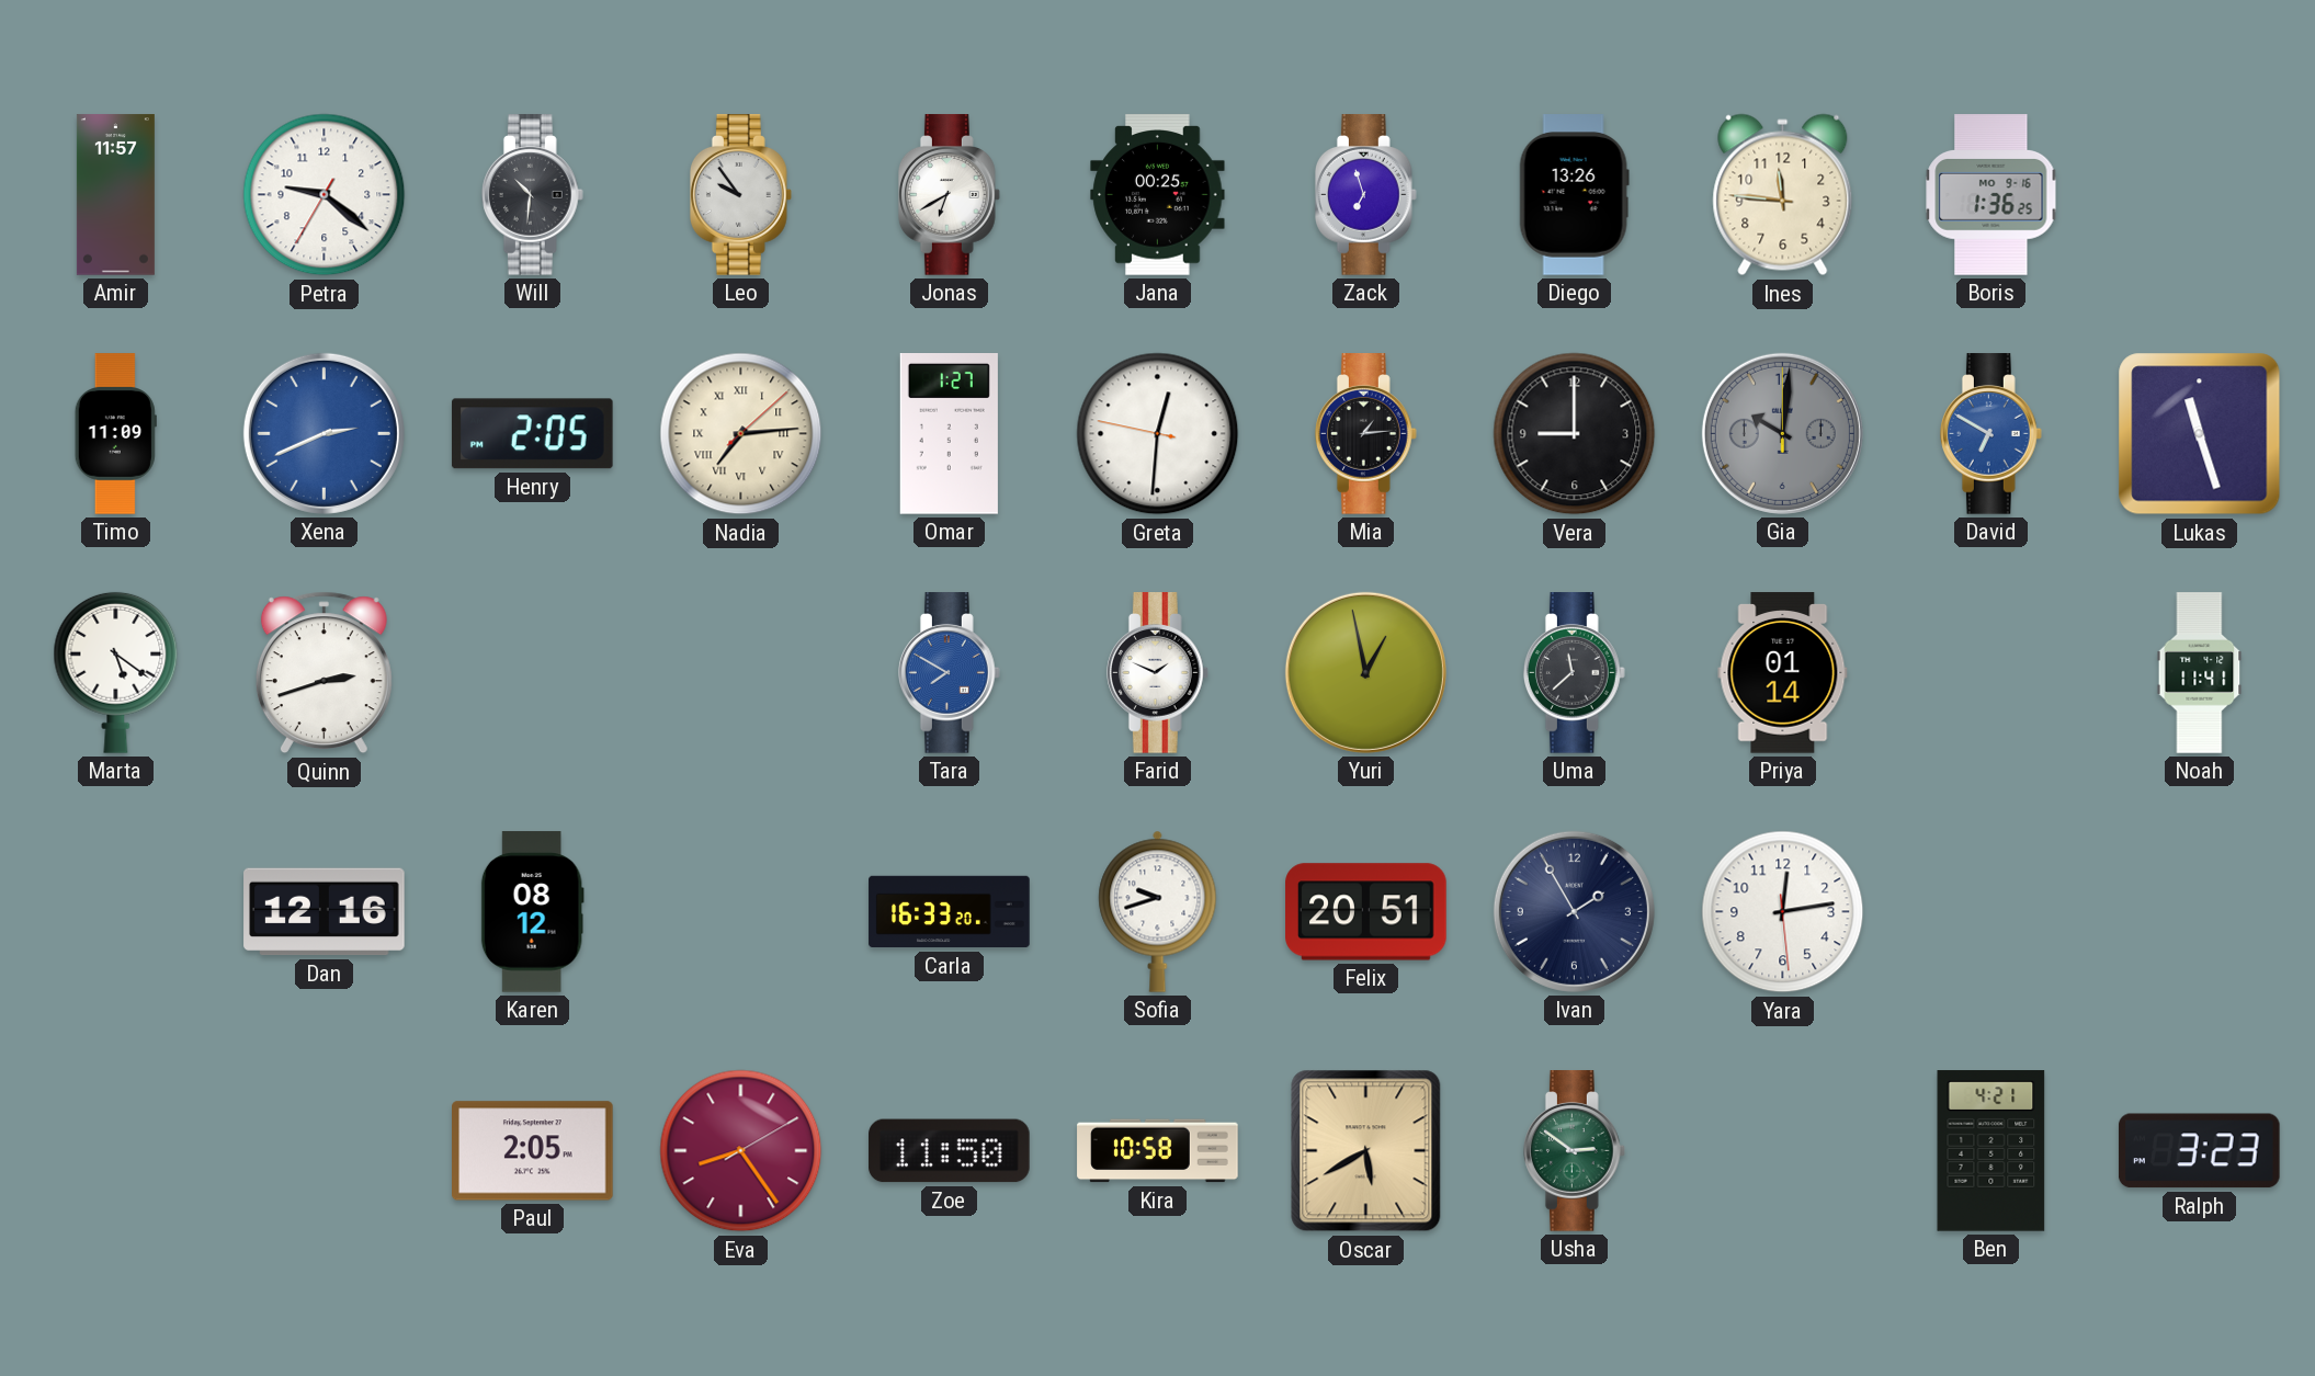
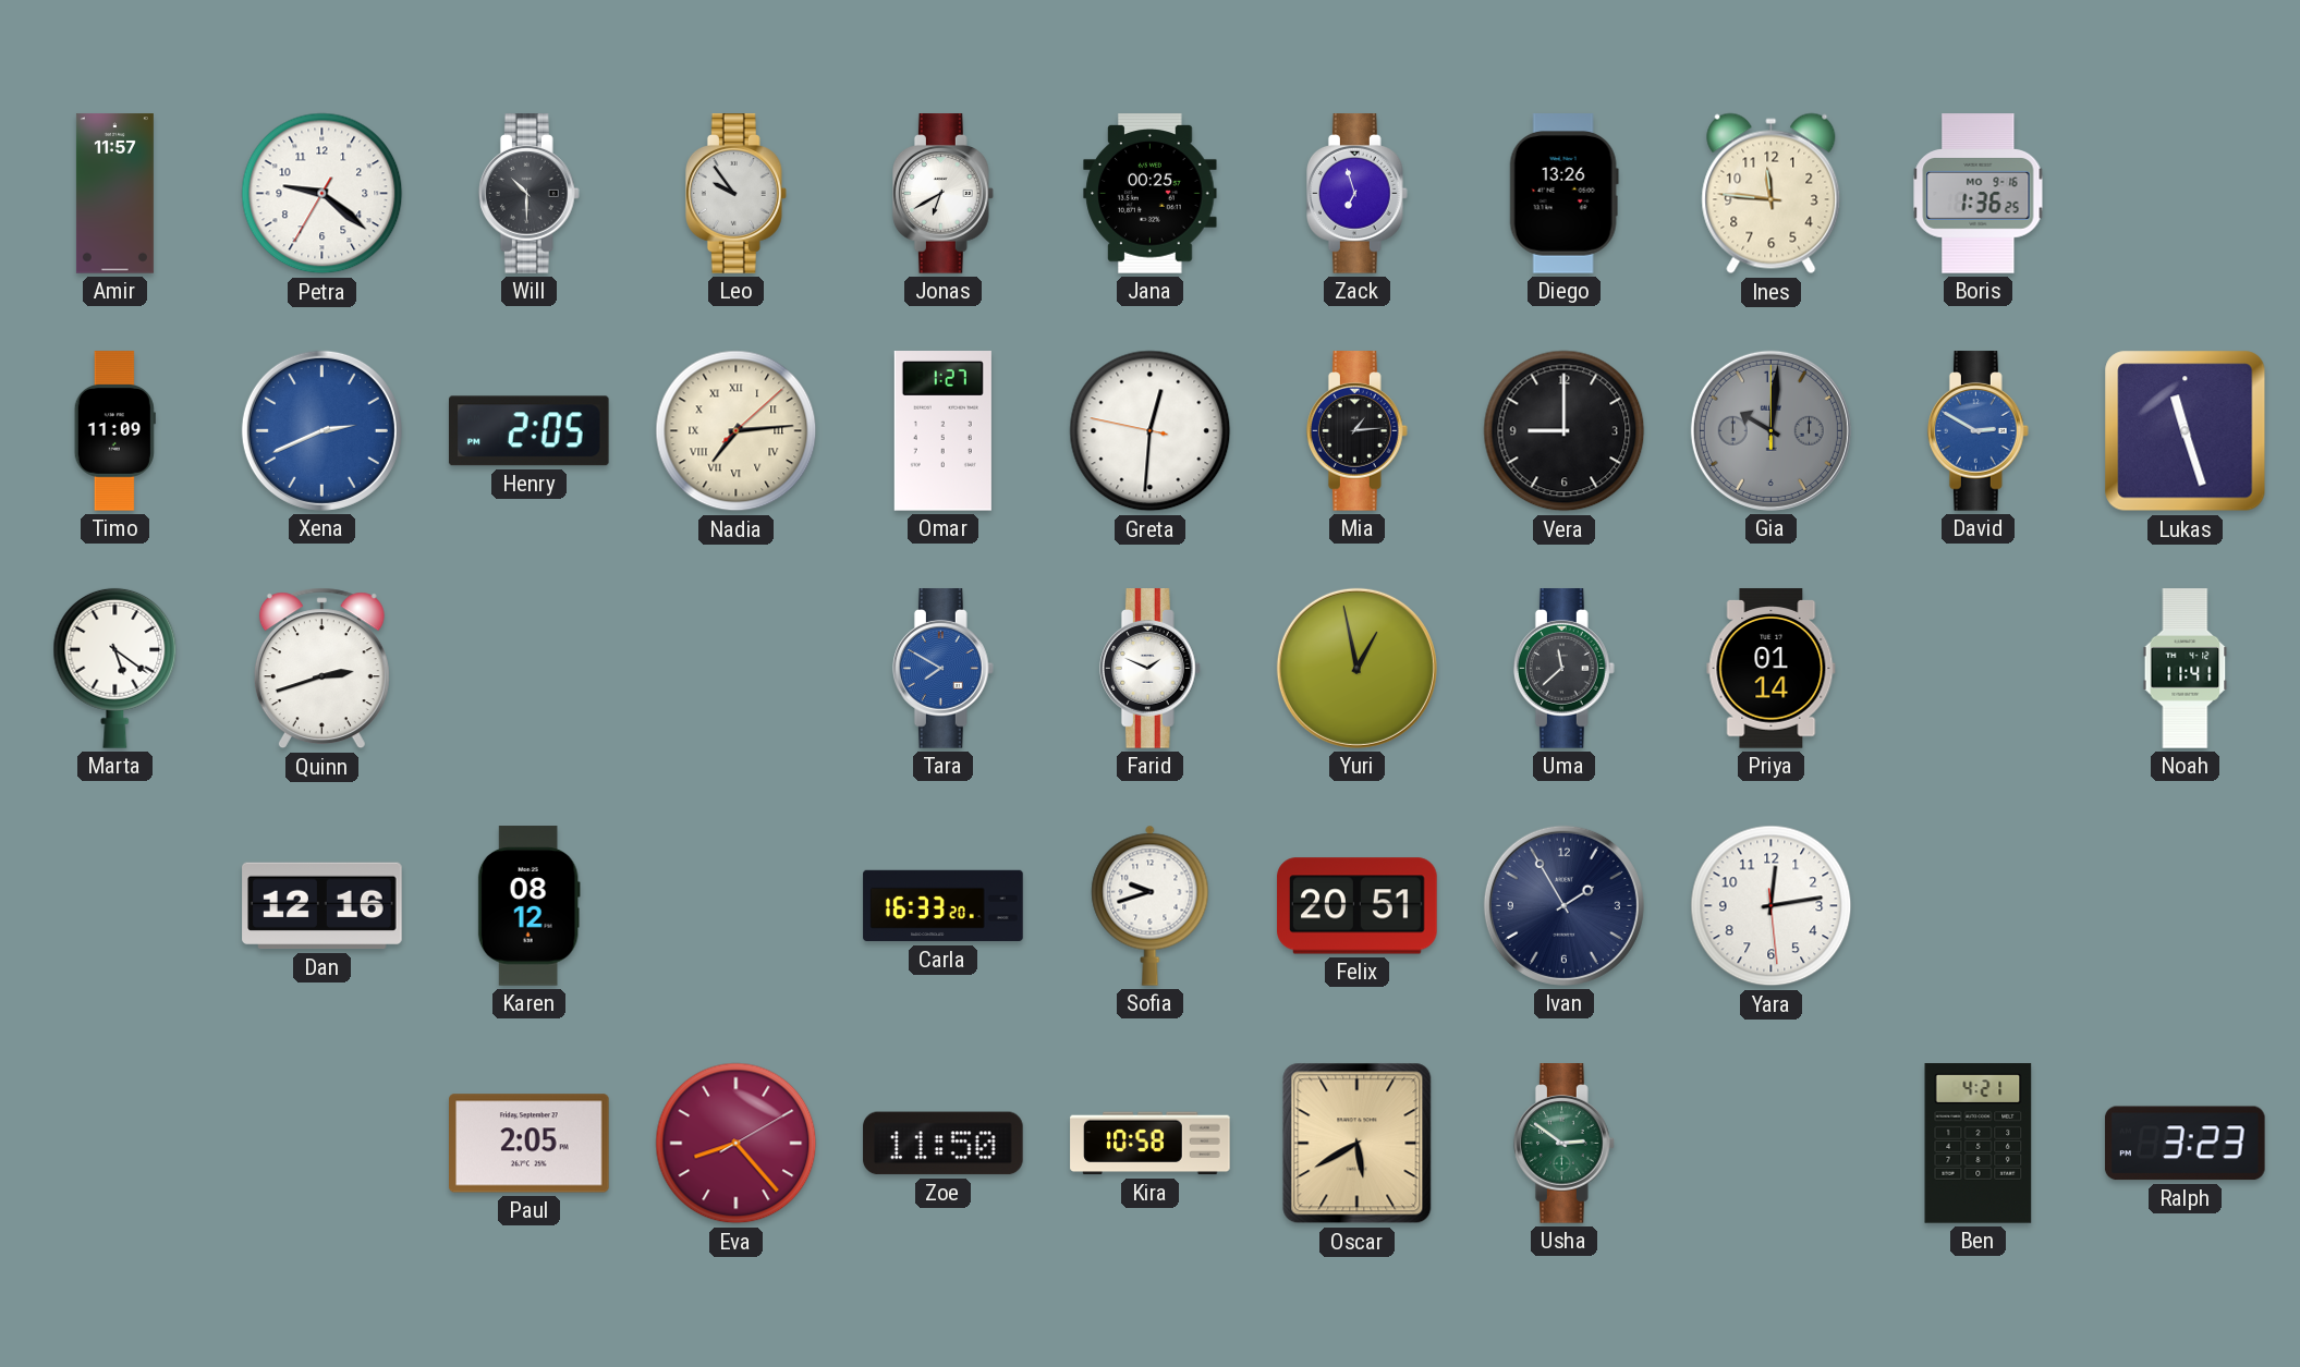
Will: 10:31 -> 10:30 (528, 194)
David: 6:50 -> 2:50 (1977, 431)
Eva: 8:24 -> 8:23 (737, 1144)
